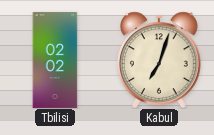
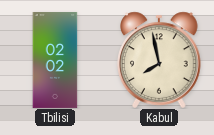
Kabul: 7:03 -> 7:58 (160, 60)
